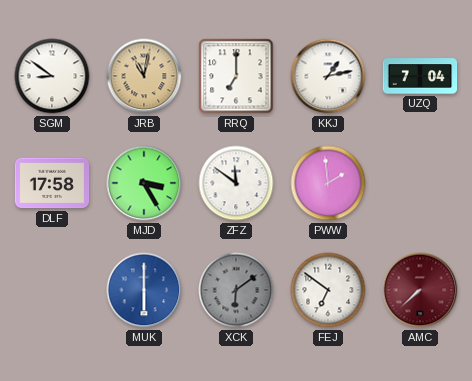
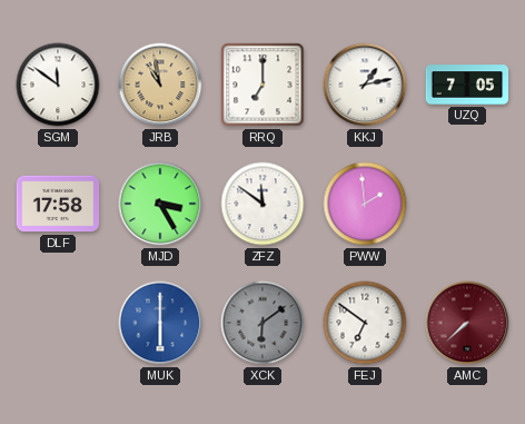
SGM: 8:51 -> 11:51 (58, 85)
JRB: 11:02 -> 10:58 (160, 85)
UZQ: 7:04 -> 7:05 (467, 85)
